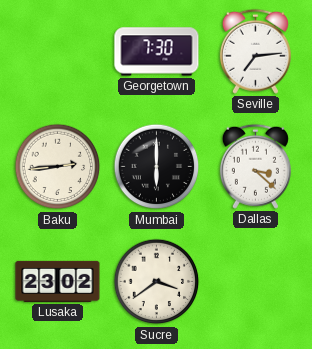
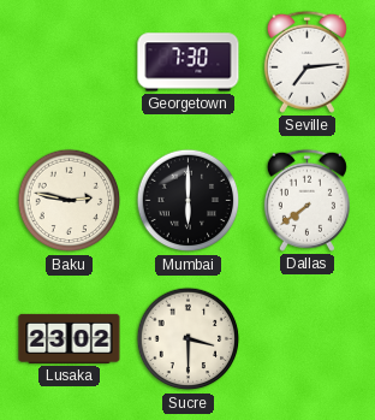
Baku: 2:44 -> 2:47 (70, 201)
Dallas: 3:22 -> 7:39 (306, 200)
Sucre: 3:39 -> 3:30 (189, 339)
